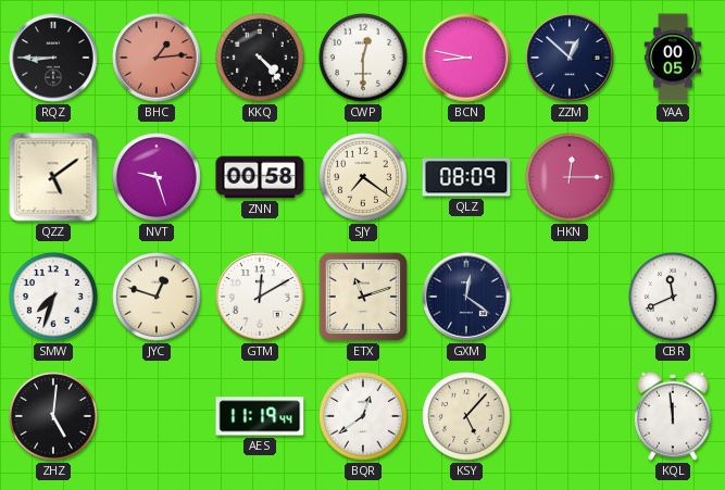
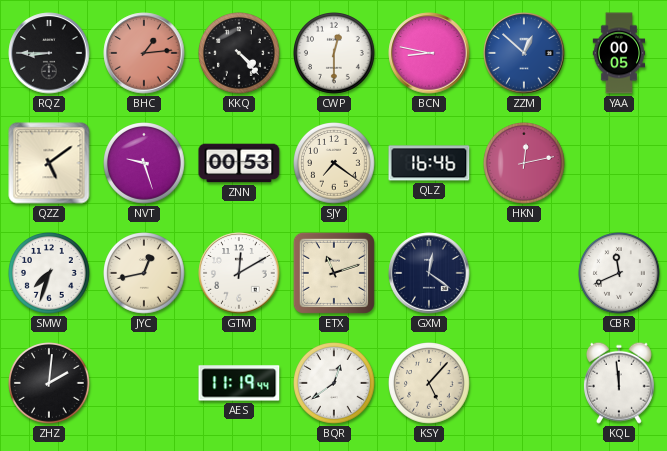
ZZM dial: navy -> blue (524, 53)
ZNN: 00:58 -> 00:53 (239, 163)
QLZ: 08:09 -> 16:46 (429, 163)
HKN: 12:15 -> 12:13 (525, 164)
JYC: 12:48 -> 12:43 (145, 274)
ZHZ: 5:01 -> 2:01 (50, 384)
